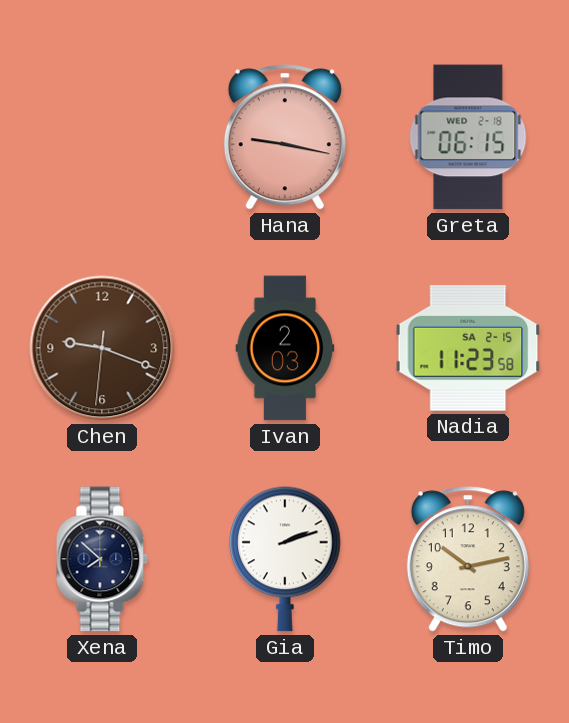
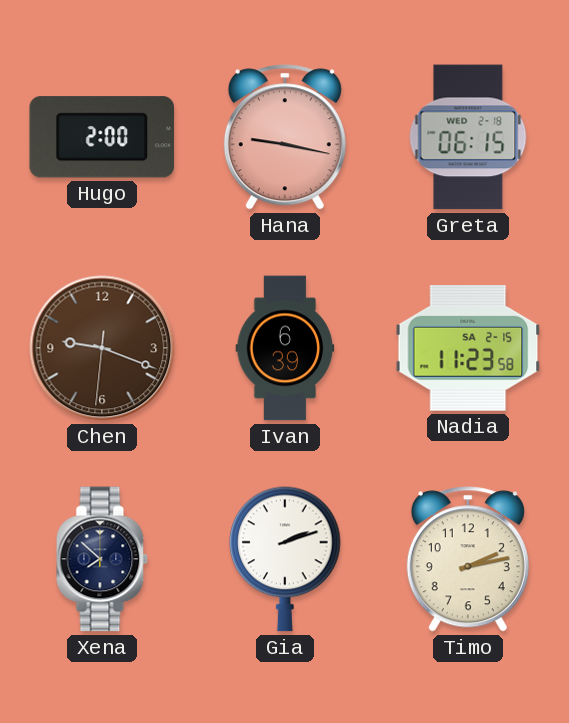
Hugo: none -> 2:00 (102, 137)
Ivan: 2:03 -> 6:39 (285, 348)
Timo: 10:13 -> 2:13 (468, 559)
